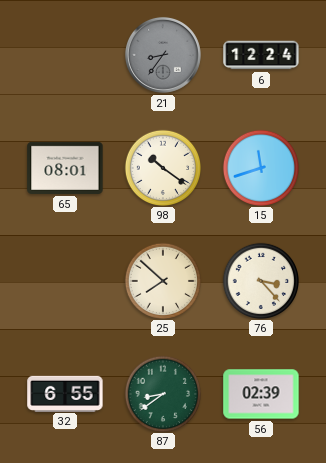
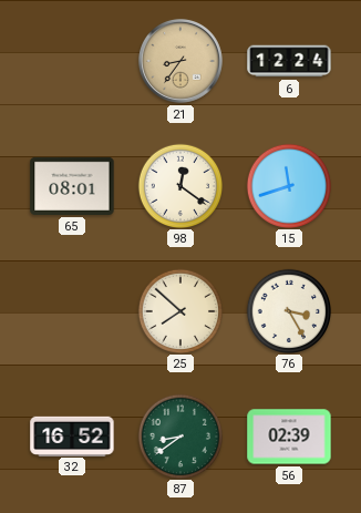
21 dial: grey -> champagne (180, 61)
98: 10:21 -> 12:21 (179, 185)
76: 3:23 -> 3:25 (288, 310)
32: 6:55 -> 16:52 (72, 435)
